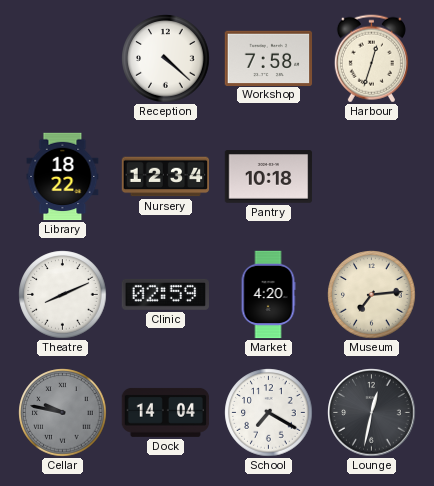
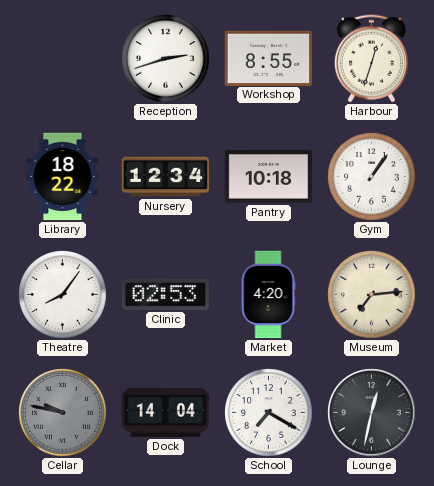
Reception: 4:22 -> 2:42 (166, 59)
Workshop: 7:58 -> 8:55 (269, 58)
Gym: none -> 1:06 (372, 177)
Theatre: 8:11 -> 8:06 (63, 295)
Clinic: 02:59 -> 02:53 (165, 294)
